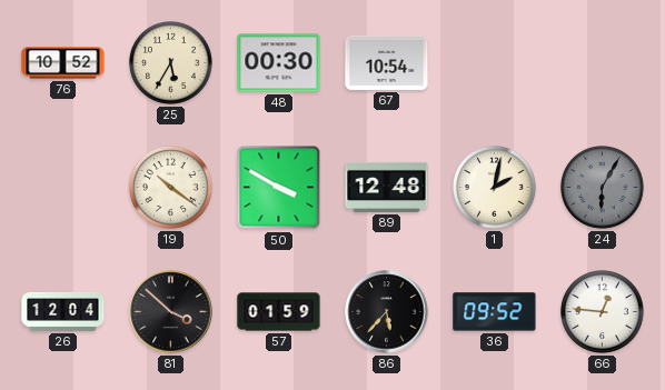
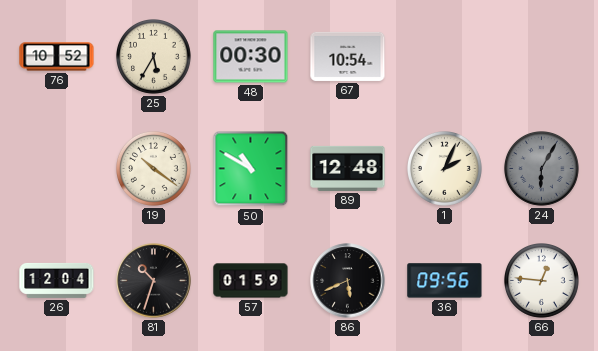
50: 3:50 -> 10:50 (251, 169)
1: 2:02 -> 2:04 (445, 169)
81: 3:52 -> 10:33 (154, 281)
86: 5:37 -> 5:41 (348, 281)
36: 09:52 -> 09:56 (445, 281)
